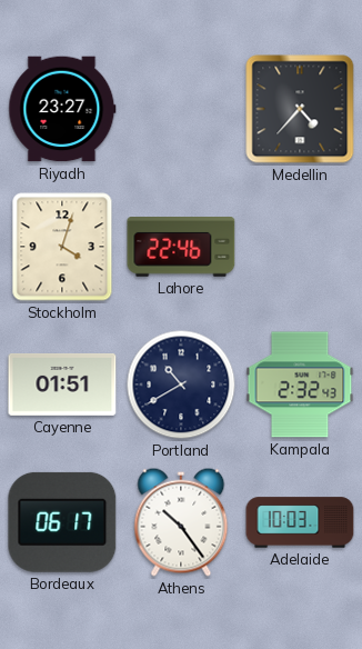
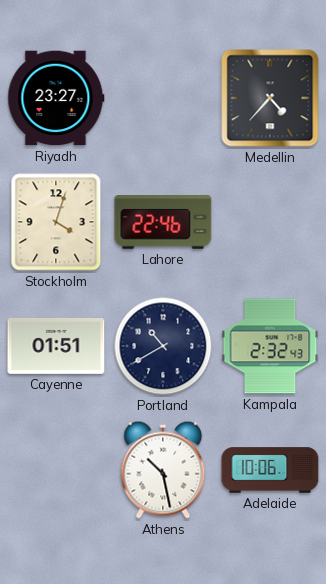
Bordeaux: 06:17 -> none (62, 522)
Athens: 10:24 -> 10:28 (163, 470)
Adelaide: 10:03 -> 10:06 (270, 470)
